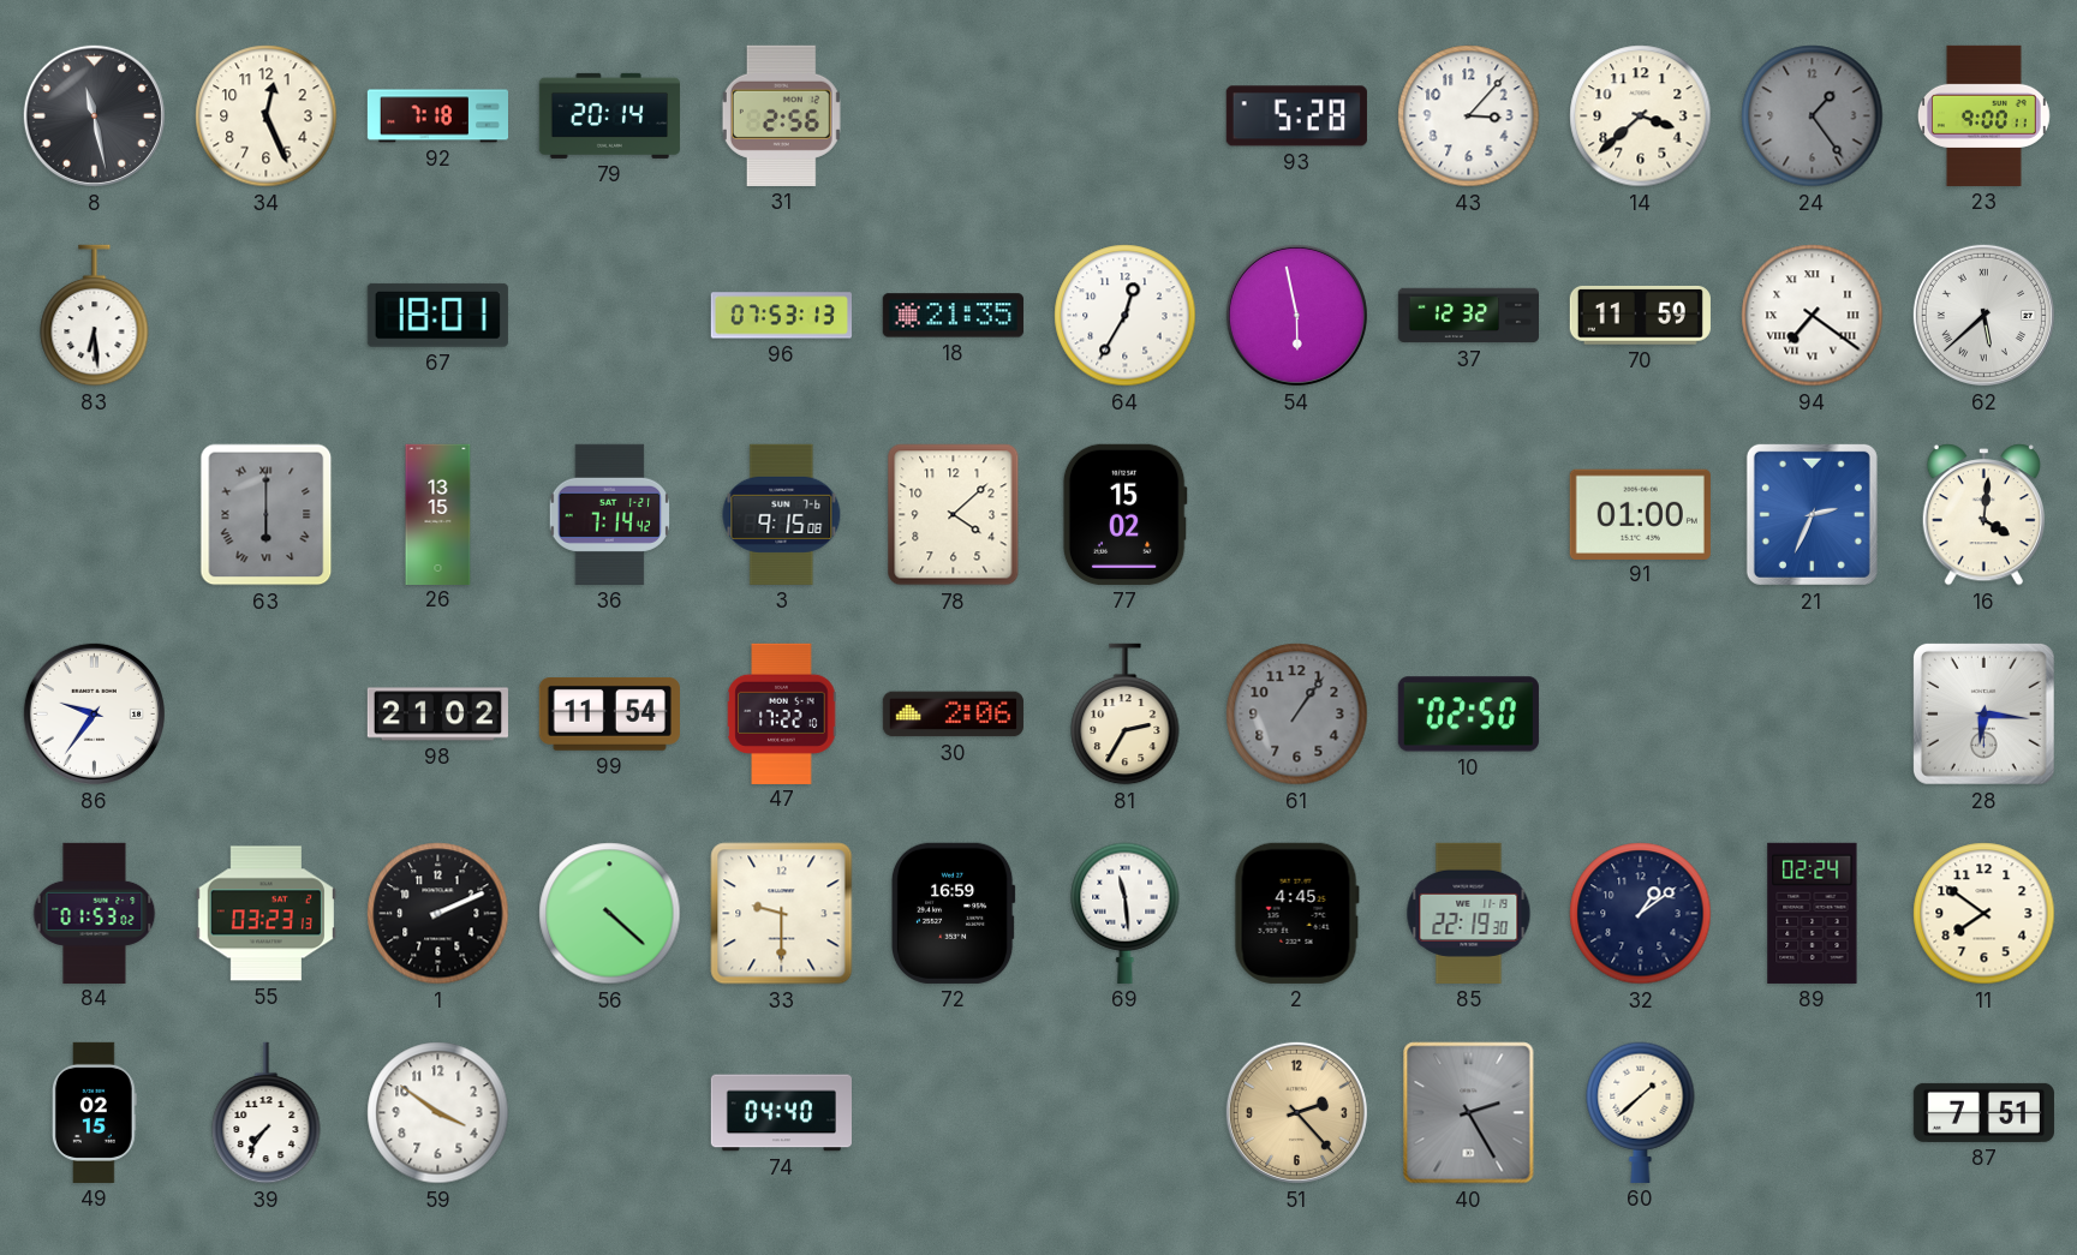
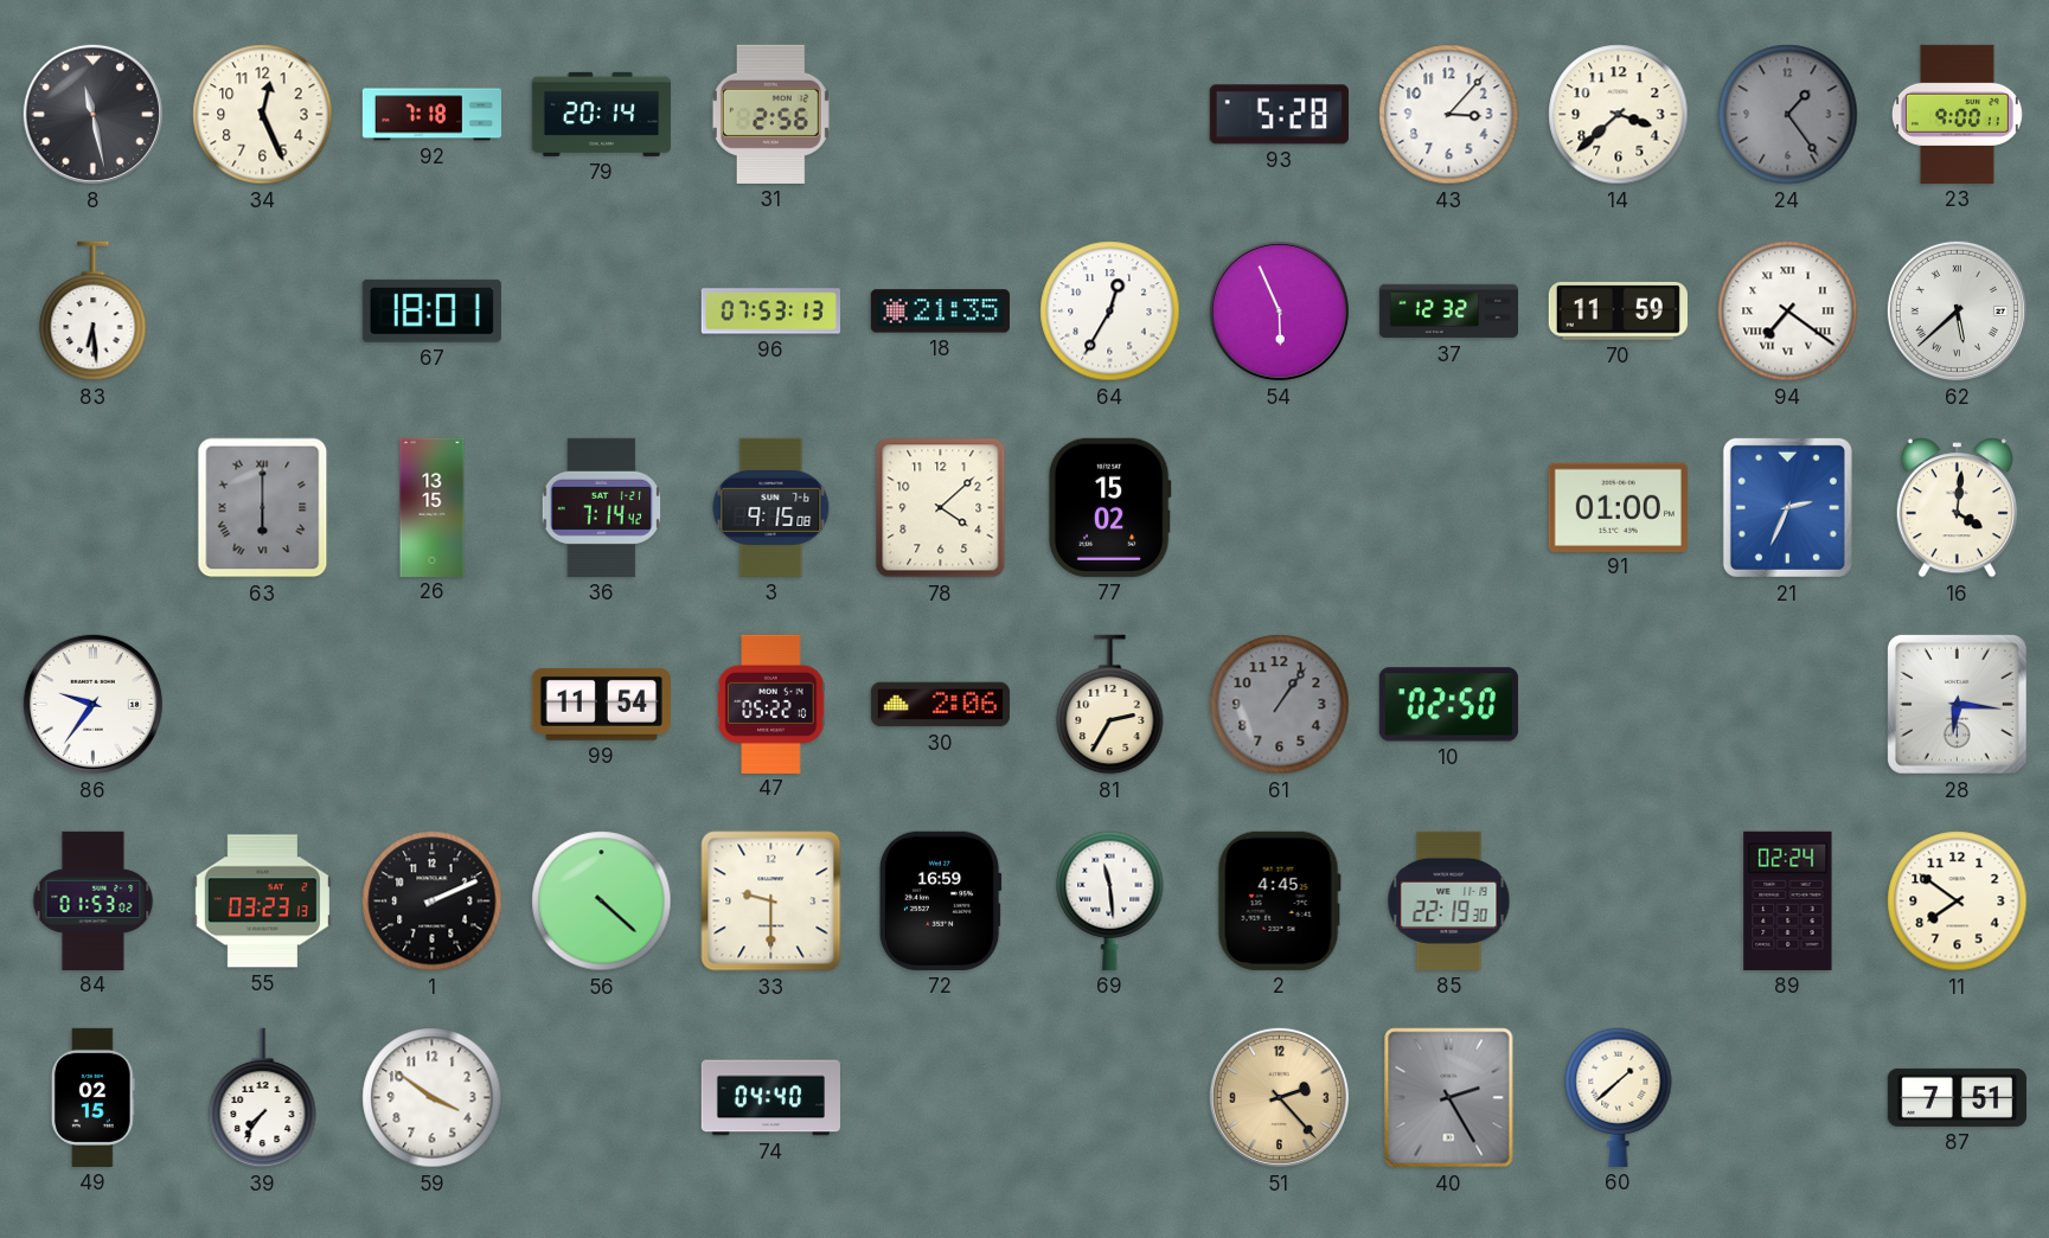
54: 5:58 -> 5:56 (1279, 310)
98: 21:02 -> none (437, 715)
47: 17:22 -> 05:22 (771, 704)
32: 1:09 -> none (1641, 914)
